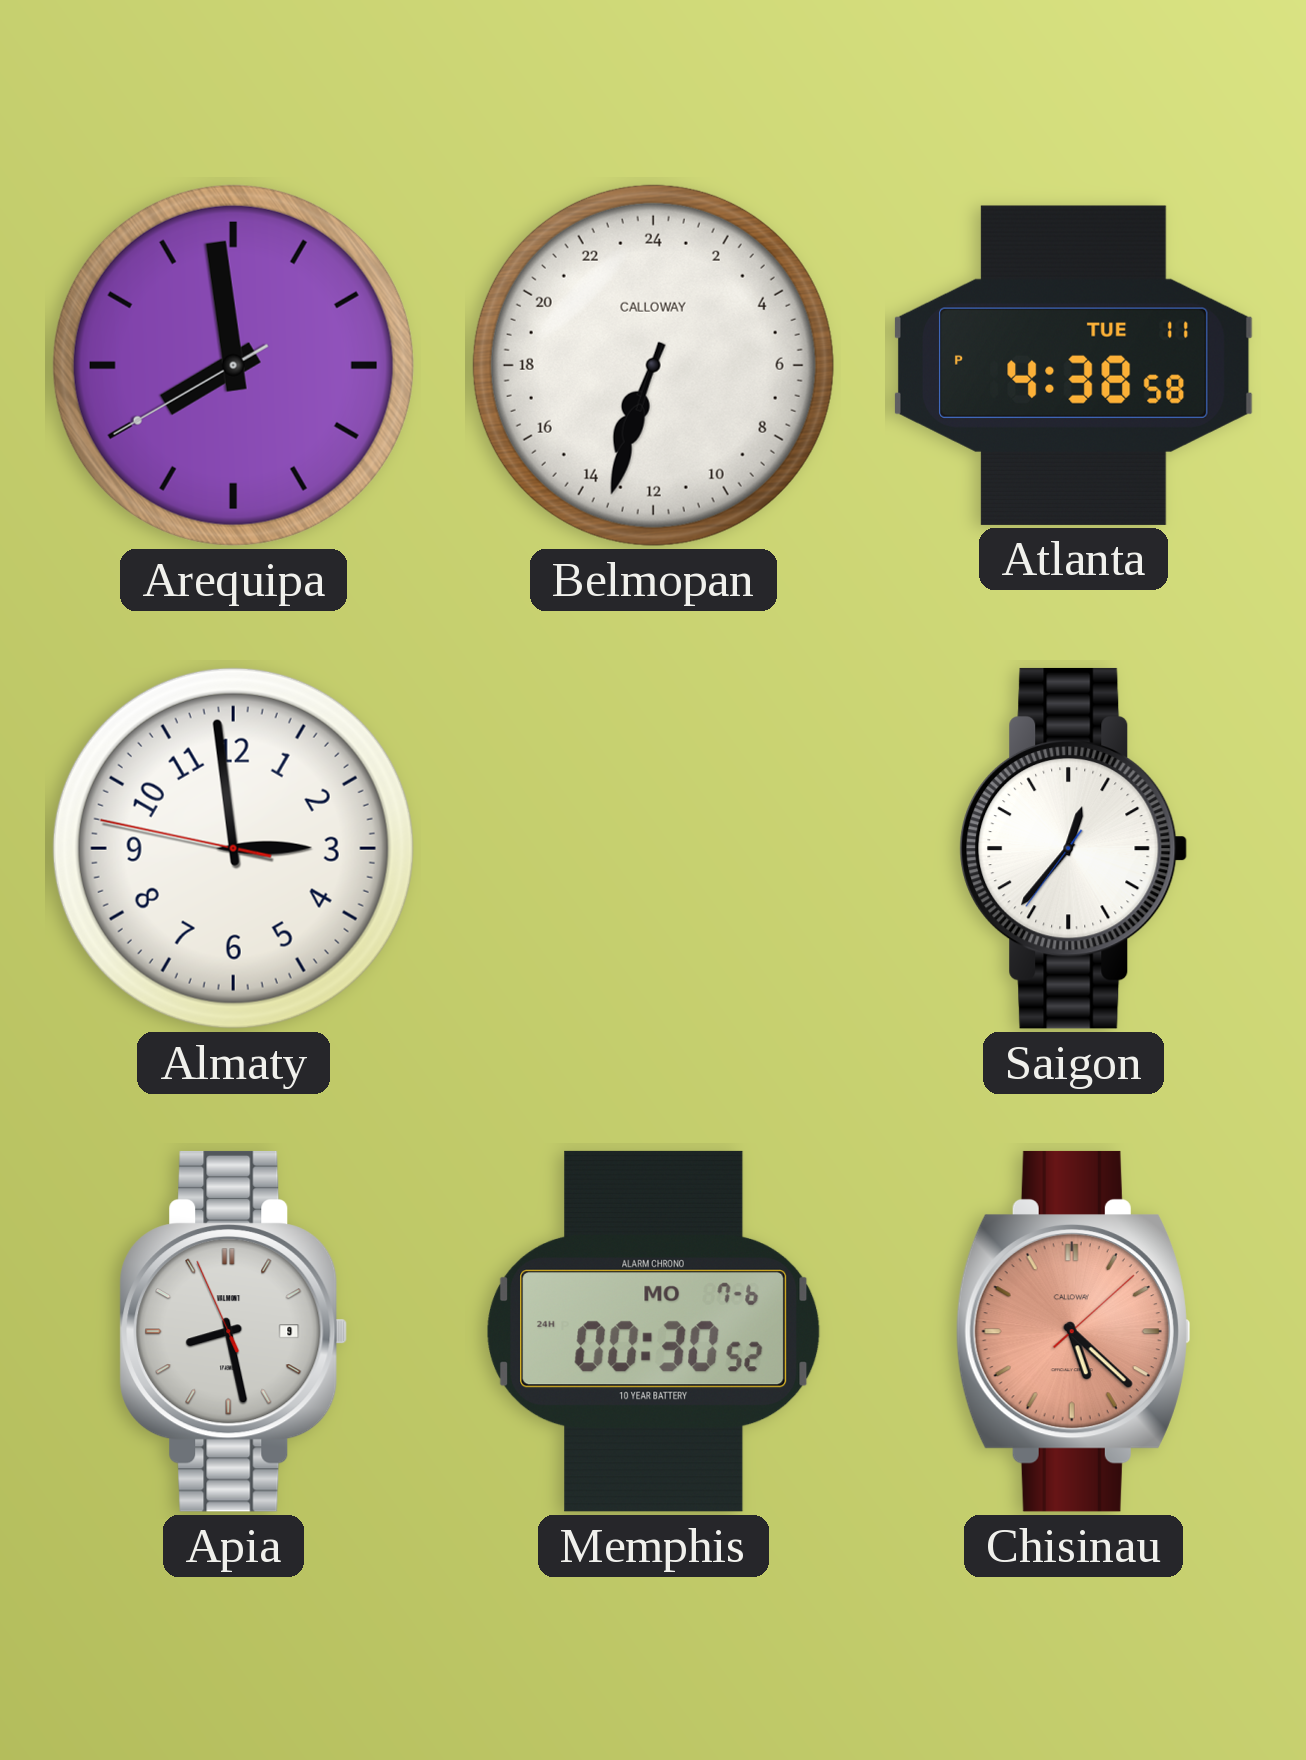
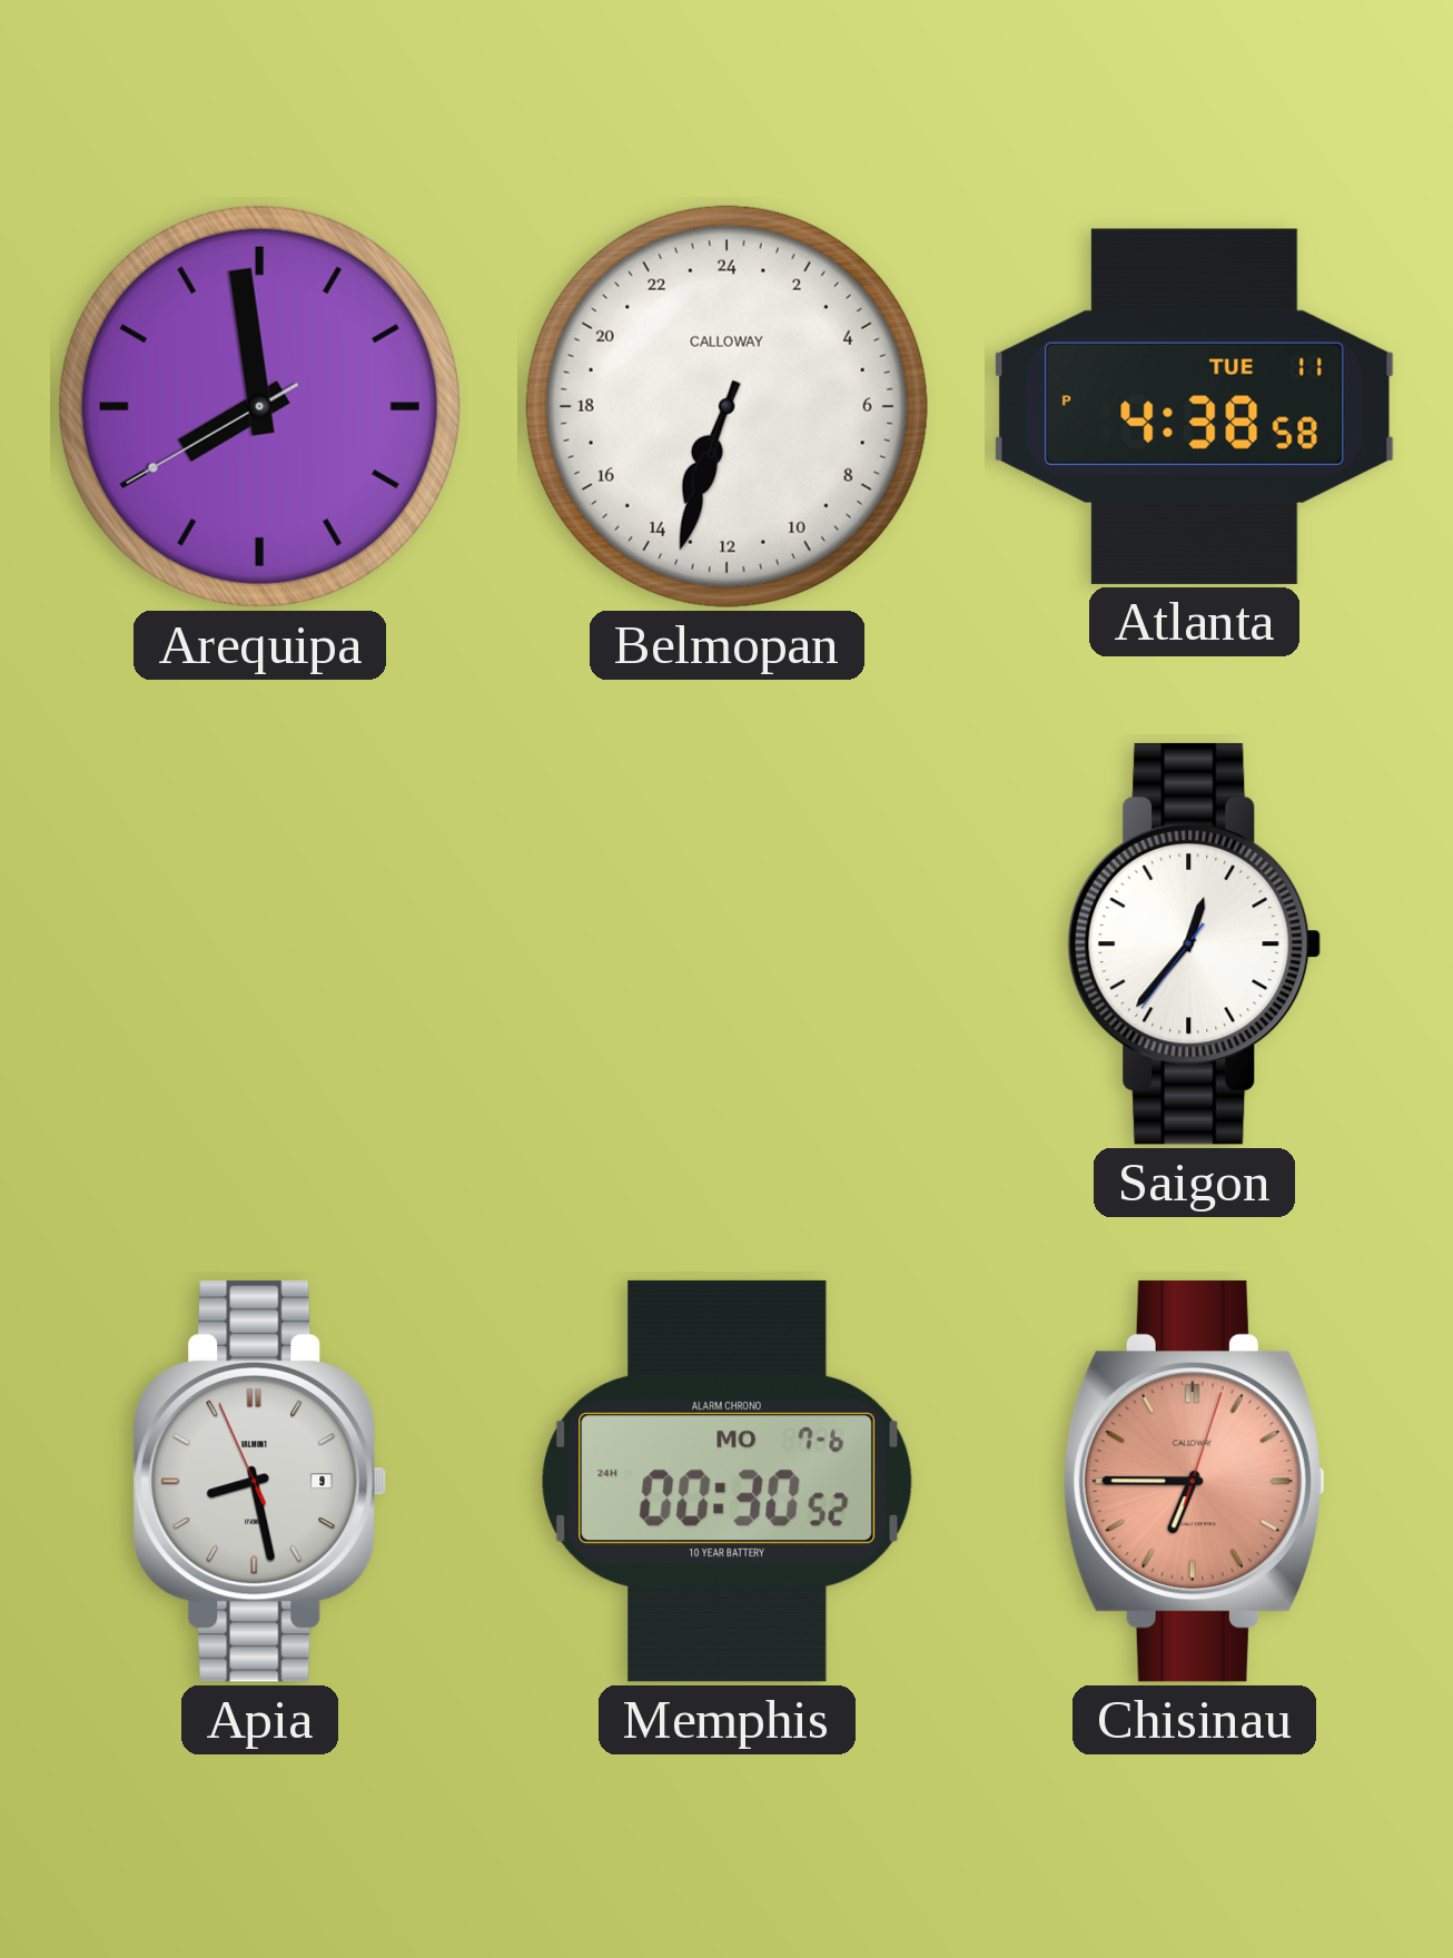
Almaty: 2:58 -> none (233, 848)
Chisinau: 5:22 -> 6:45 (1194, 1481)
